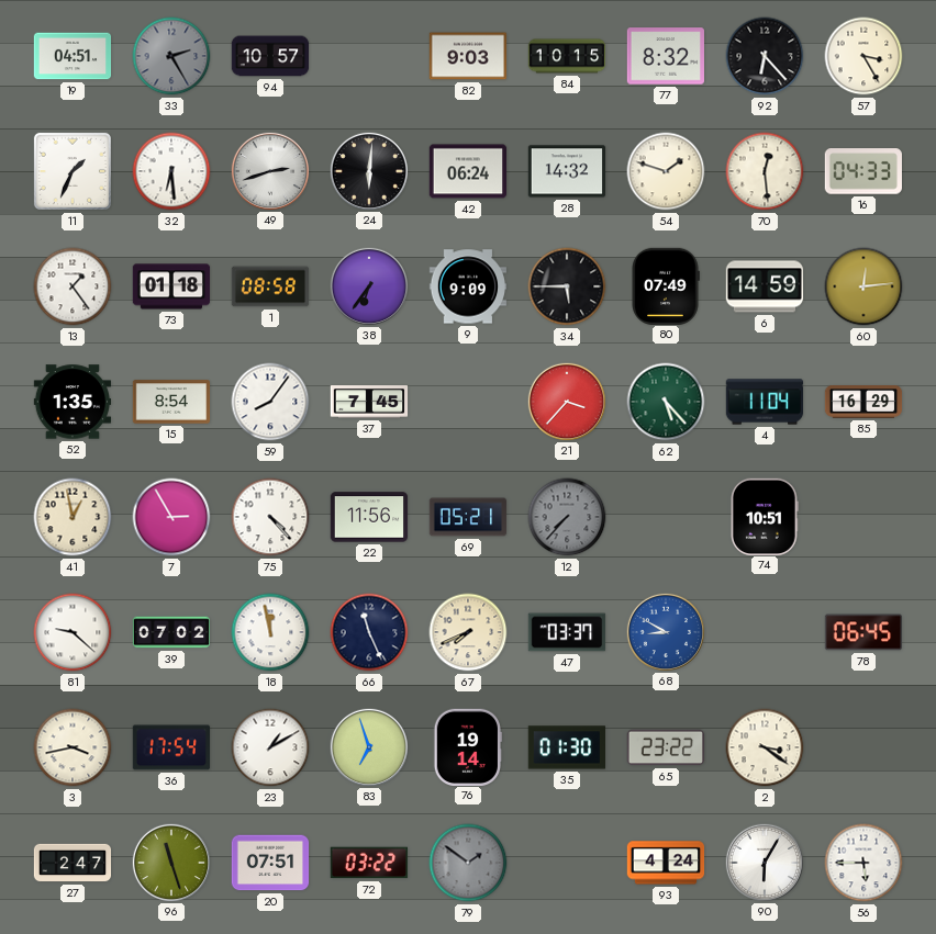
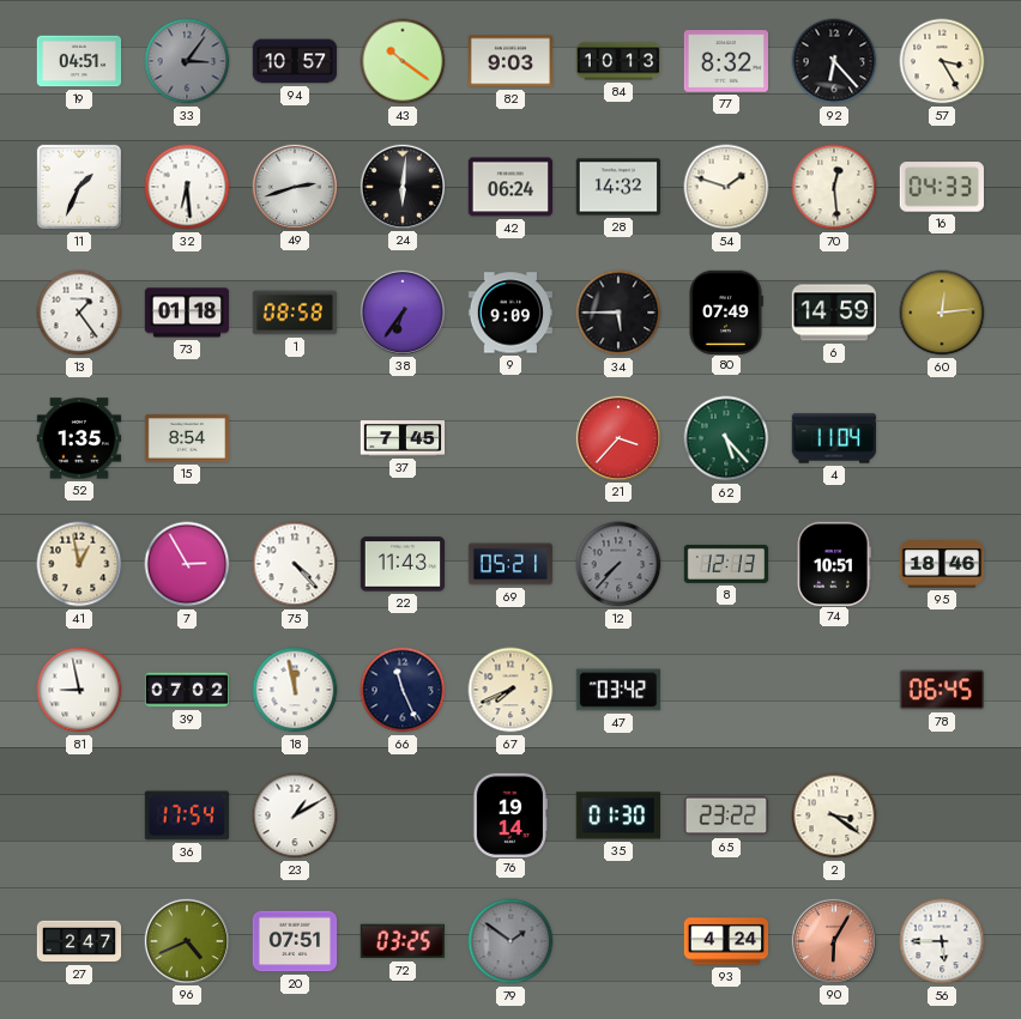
33: 2:25 -> 3:06 (187, 61)
43: none -> 10:21 (403, 61)
84: 10:15 -> 10:13 (618, 61)
59: 8:06 -> none (270, 402)
85: 16:29 -> none (863, 402)
22: 11:56 -> 11:43 (403, 564)
8: none -> 12:13 (726, 564)
95: none -> 18:46 (942, 564)
81: 9:22 -> 8:58 (79, 690)
47: 03:37 -> 03:42 (618, 690)
68: 8:50 -> none (665, 631)
3: 3:43 -> none (73, 747)
83: 6:57 -> none (368, 746)
96: 11:27 -> 4:41 (186, 940)
72: 03:22 -> 03:25 (401, 941)
90 dial: white -> salmon (833, 940)
